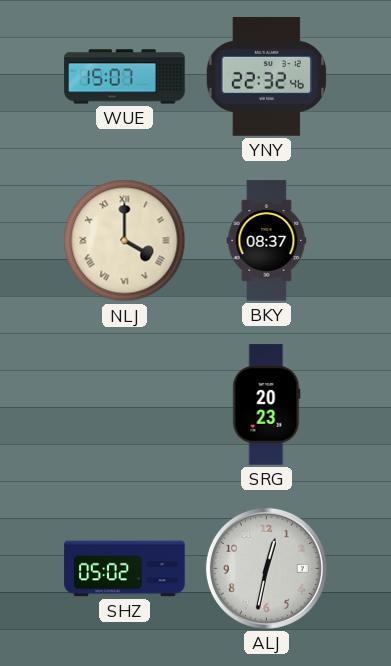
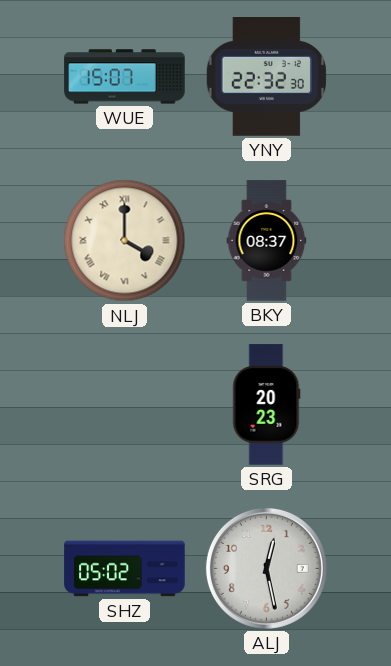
YNY: 22:32:46 -> 22:32:30 (267, 77)
ALJ: 12:32 -> 12:28 (266, 568)
